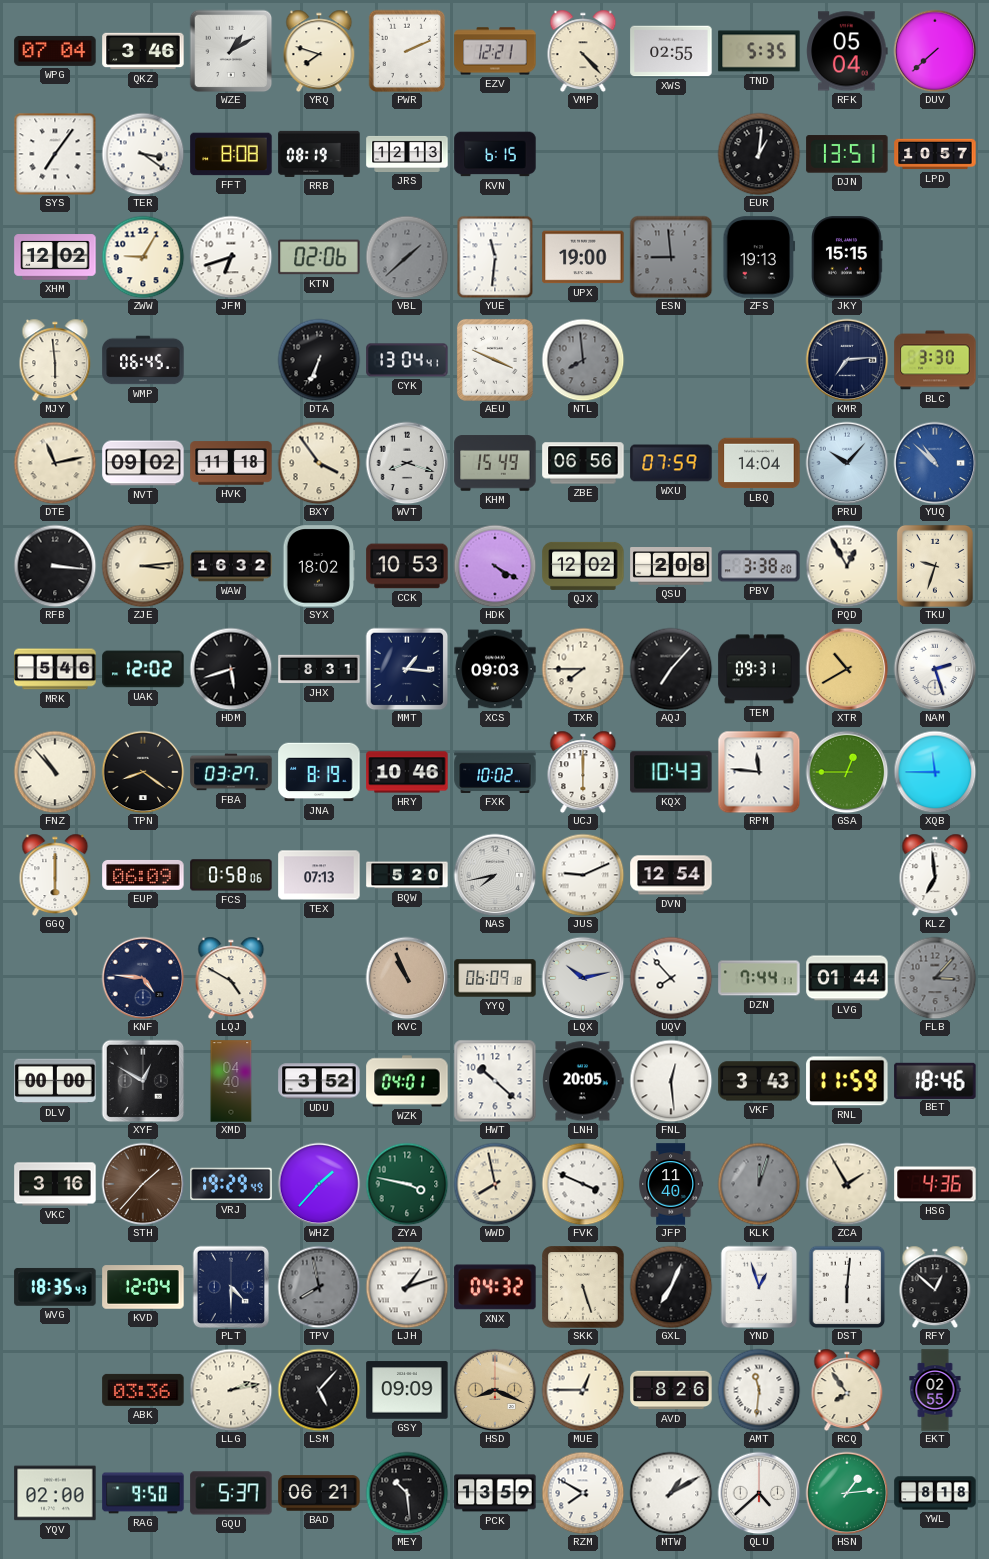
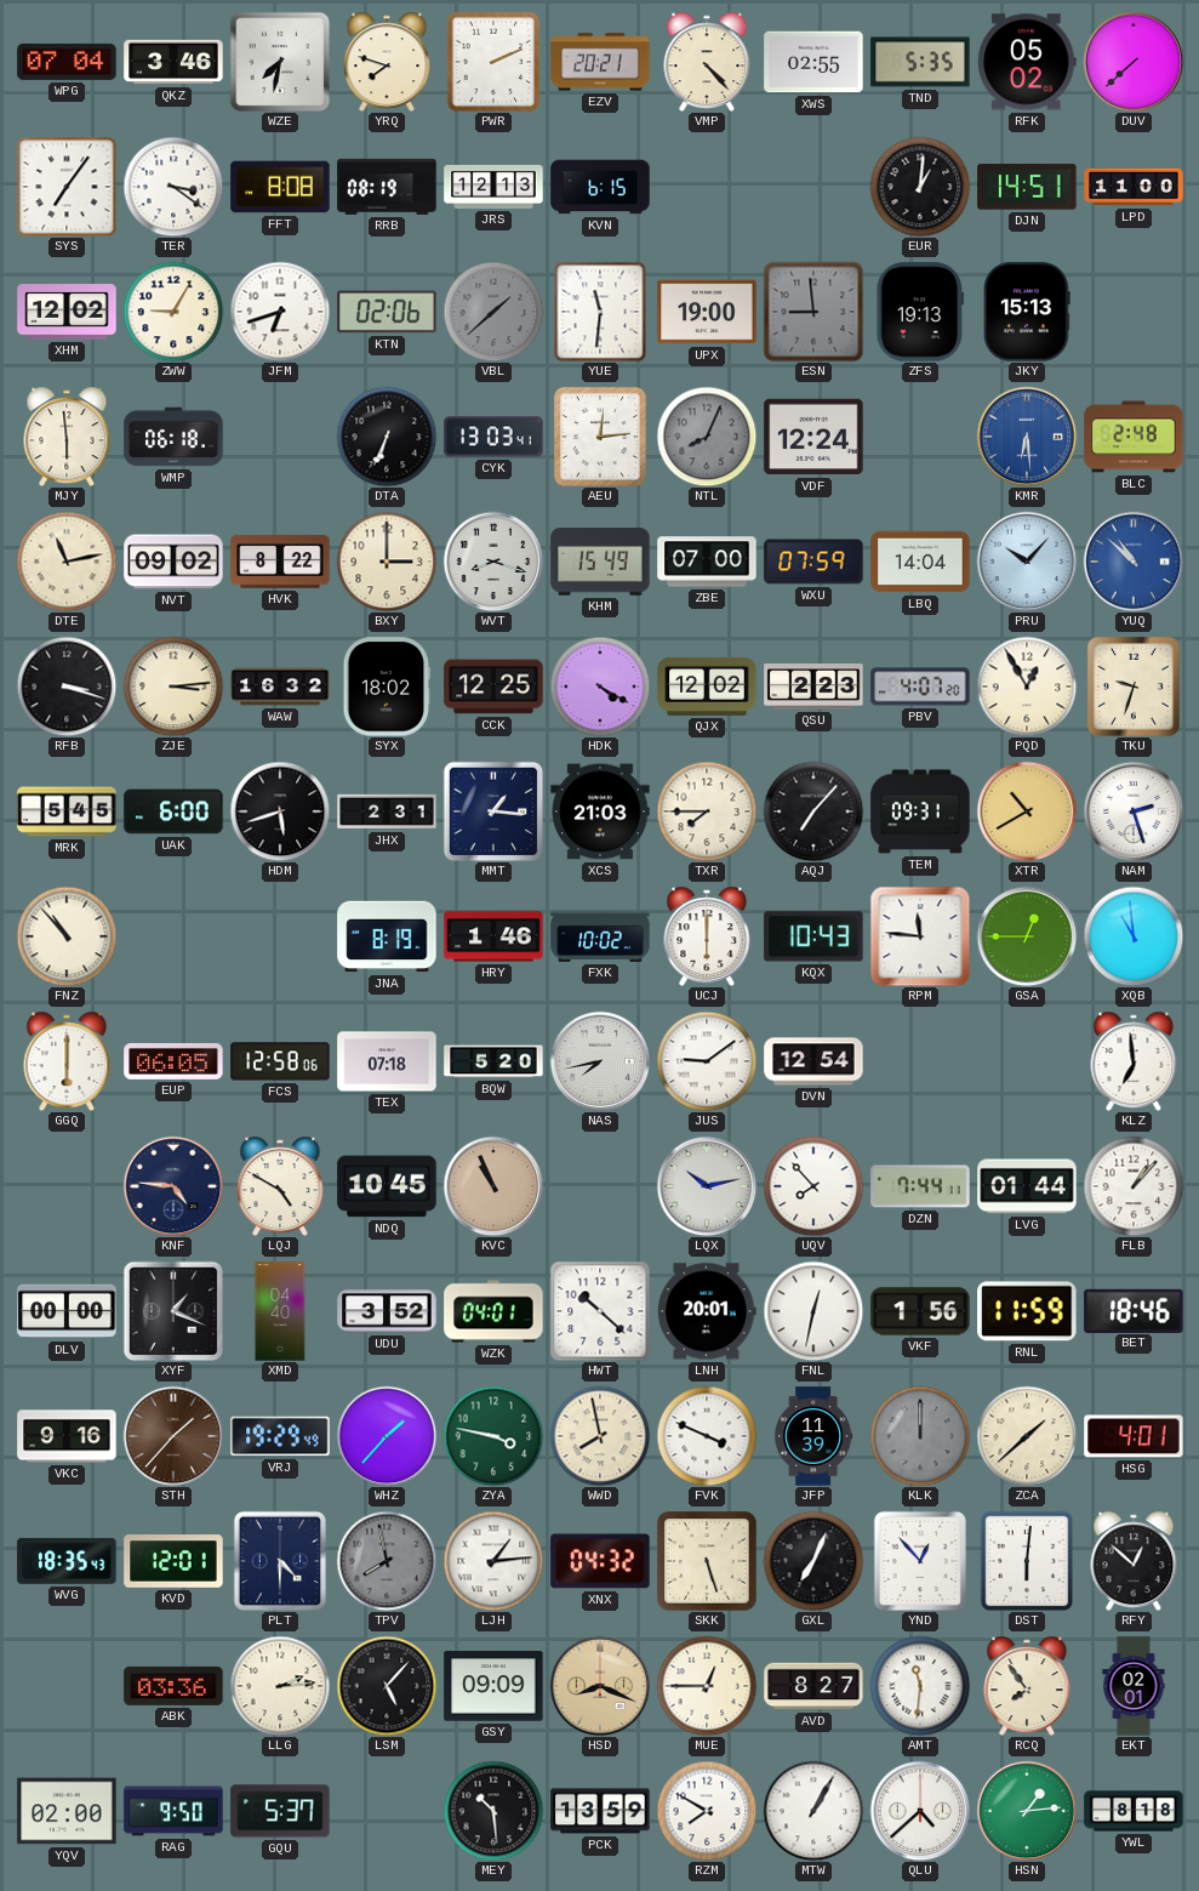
WZE: 1:10 -> 7:32 (280, 62)
EZV: 12:21 -> 20:21 (600, 62)
RFK: 05:04 -> 05:02 (1027, 62)
DJN: 13:51 -> 14:51 (1027, 187)
LPD: 10:57 -> 11:00 (1134, 187)
JKY: 15:15 -> 15:13 (1027, 312)
WMP: 06:45 -> 06:18 (173, 437)
CYK: 13:04 -> 13:03 (493, 437)
AEU: 3:49 -> 12:14 (600, 437)
NTL: 7:59 -> 8:04 (707, 437)
VDF: none -> 12:24 (813, 437)
KMR: 7:14 -> 6:29 (1027, 437)
KMR dial: navy -> blue (1027, 437)
BLC: 3:30 -> 2:48 (1134, 437)
HVK: 11:18 -> 8:22 (280, 562)
BXY: 3:54 -> 3:00 (387, 562)
ZBE: 06:56 -> 07:00 (707, 562)
RFB: 3:16 -> 3:18 (67, 687)
CCK: 10:53 -> 12:25 (493, 687)
QSU: 2:08 -> 2:23 (813, 688)
PBV: 3:38 -> 4:07 (920, 687)
MRK: 5:46 -> 5:45 (67, 811)
UAK: 12:02 -> 6:00 (173, 811)
JHX: 8:31 -> 2:31 (387, 811)
XCS: 09:03 -> 21:03 (600, 811)
TPN: 8:21 -> none (143, 772)
FBA: 03:27 -> none (231, 772)
HRY: 10:46 -> 1:46 (493, 936)
XQB: 11:45 -> 10:59 (1134, 936)
EUP: 06:09 -> 06:05 (173, 1061)
FCS: 0:58 -> 12:58 (280, 1061)
TEX: 07:13 -> 07:18 (387, 1061)
JUS: 9:11 -> 9:09 (707, 1061)
NDQ: none -> 10:45 (387, 1186)
YYQ: 06:09 -> none (495, 978)
FLB: 3:07 -> 1:07 (1134, 1186)
FLB dial: grey -> white (1134, 1186)
XYF: 12:50 -> 1:19 (173, 1311)
LNH: 20:05 -> 20:01 (707, 1311)
FNL: 12:29 -> 12:32 (813, 1311)
VKF: 3:43 -> 1:56 (920, 1311)
VKC: 3:16 -> 9:16 (67, 1436)
JFP: 11:40 -> 11:39 (813, 1436)
KLK: 12:03 -> 12:00 (920, 1436)
ZCA: 1:55 -> 1:38 (1027, 1436)
HSG: 4:36 -> 4:01 (1134, 1436)
KVD: 12:04 -> 12:01 (173, 1561)
LJH: 1:12 -> 1:14 (493, 1561)
YND: 12:57 -> 12:53 (920, 1561)
LLG: 2:13 -> 2:14 (280, 1686)
AVD: 8:26 -> 8:27 (813, 1686)
EKT: 02:55 -> 02:01 (1134, 1686)
BAD: 06:21 -> none (319, 1493)
MTW: 1:10 -> 1:05 (813, 1811)
